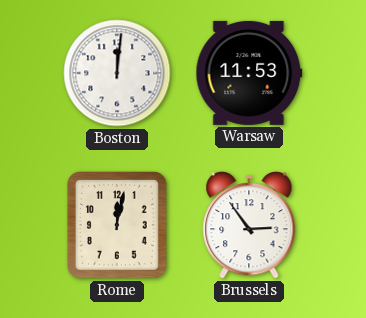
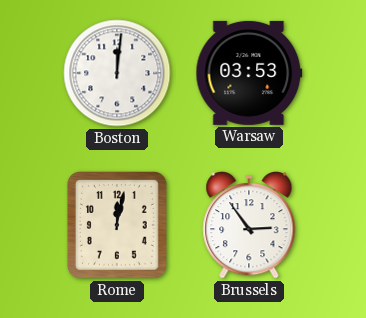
Warsaw: 11:53 -> 03:53 (249, 73)
